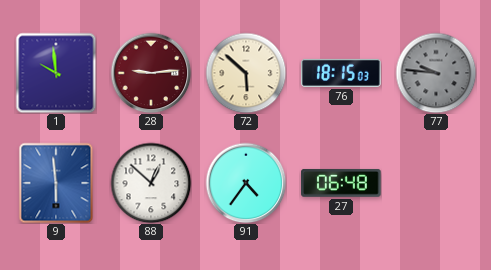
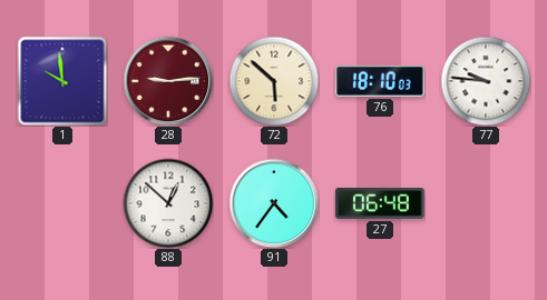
76: 18:15 -> 18:10 (380, 81)
77 dial: grey -> white (486, 81)
9: 5:59 -> none (56, 183)
